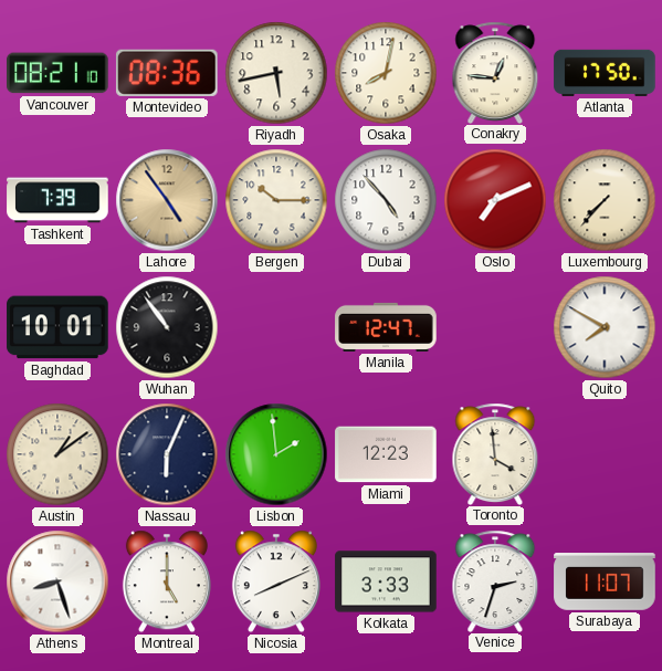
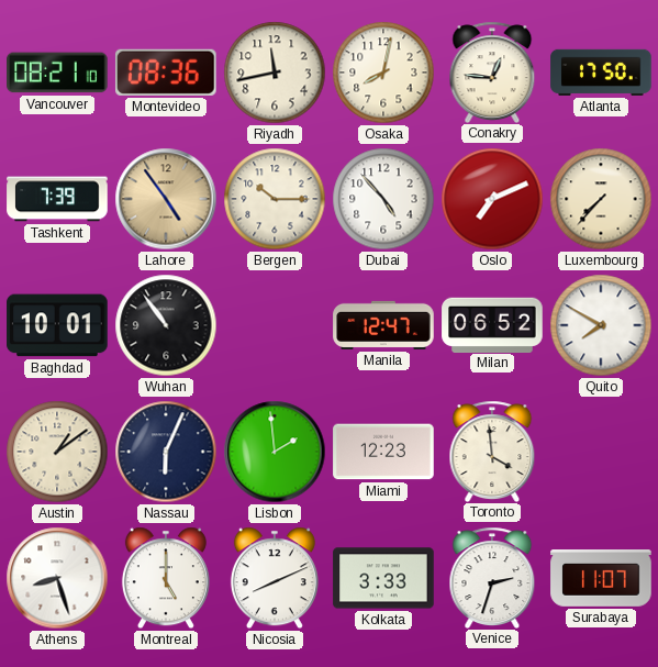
Riyadh: 5:43 -> 11:43 (275, 73)
Milan: none -> 06:52 (492, 324)
